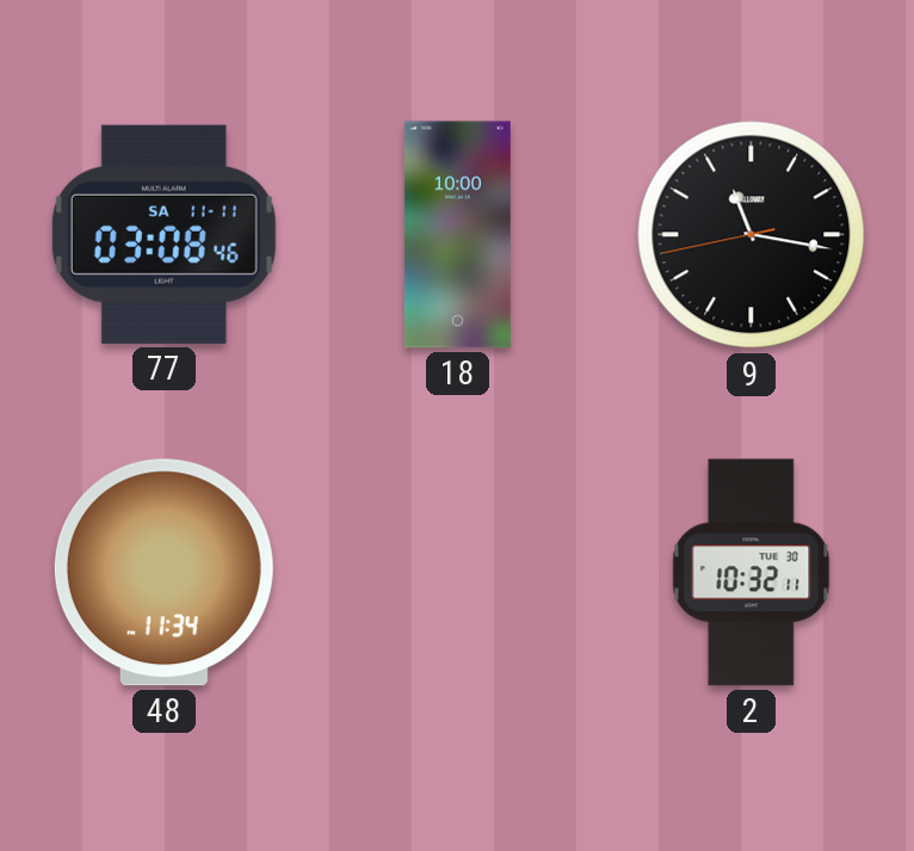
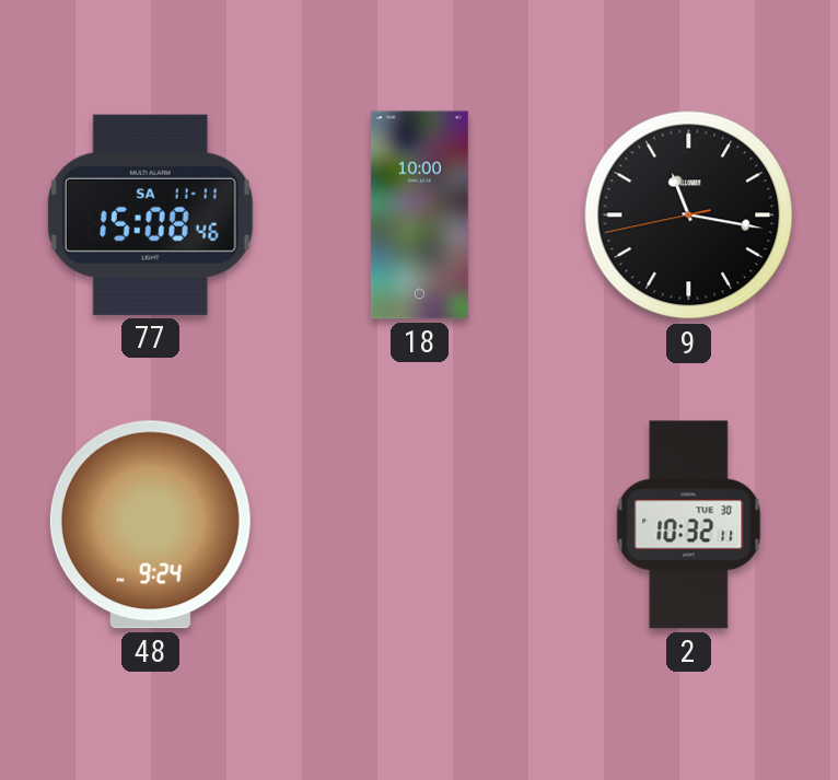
77: 03:08 -> 15:08 (150, 214)
48: 11:34 -> 9:24 (150, 525)
